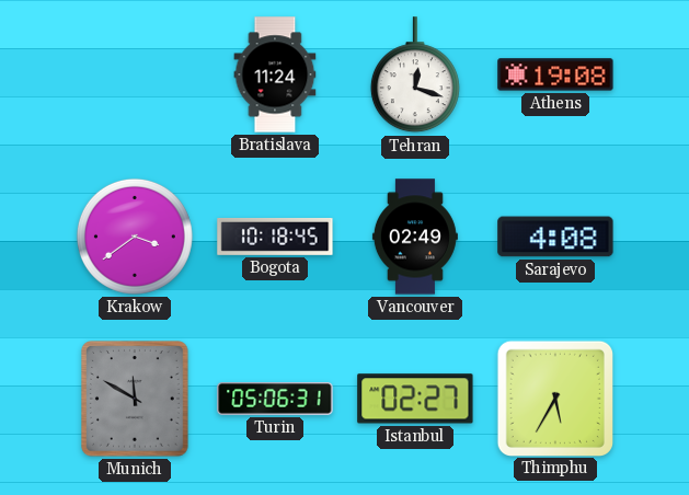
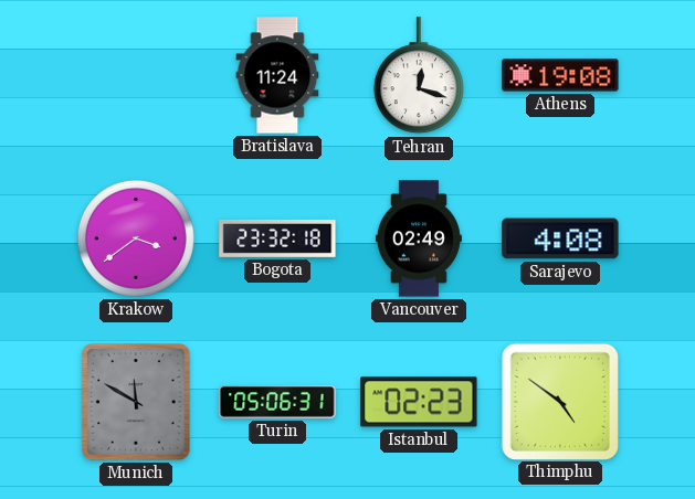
Bogota: 10:18 -> 23:32 (277, 238)
Istanbul: 02:27 -> 02:23 (419, 402)
Thimphu: 5:35 -> 4:51 (559, 401)
